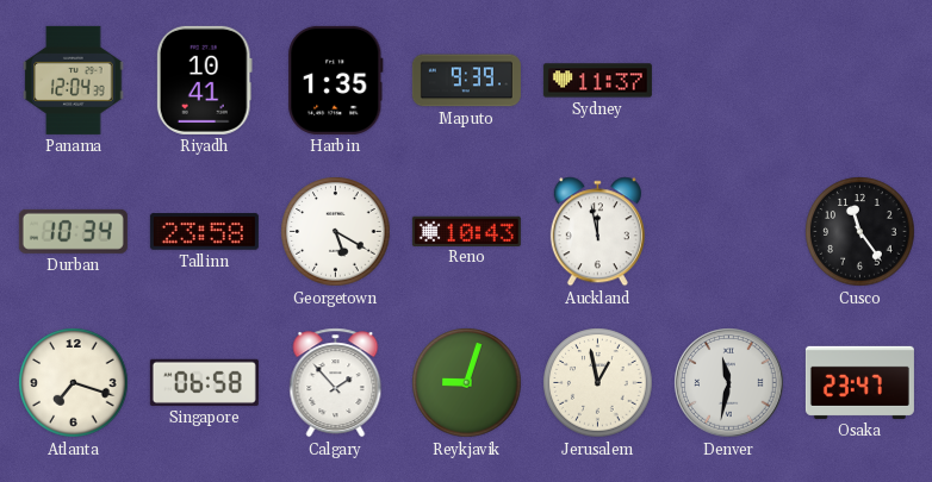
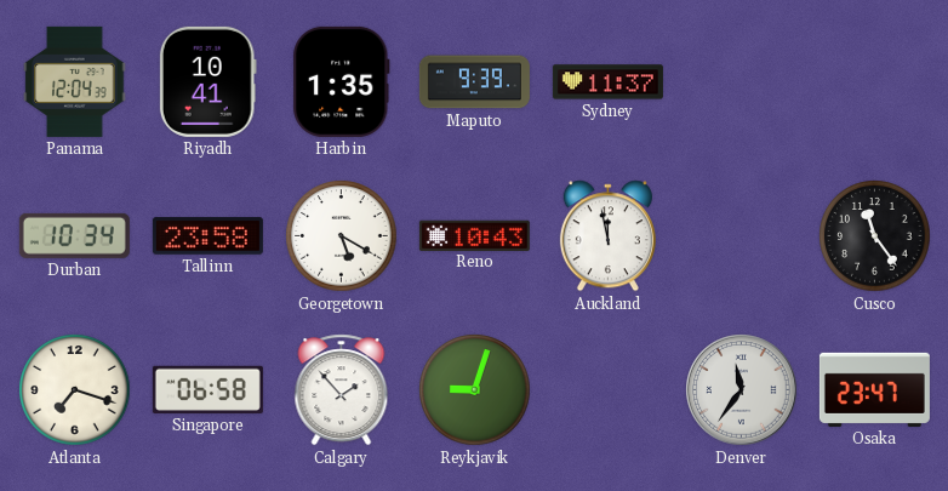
Jerusalem: 12:58 -> none (598, 383)
Denver: 11:32 -> 11:36 (742, 390)
